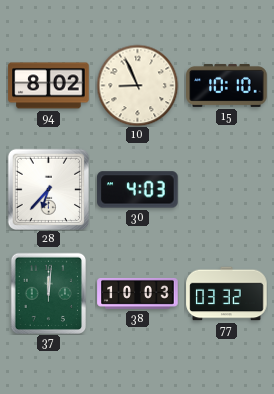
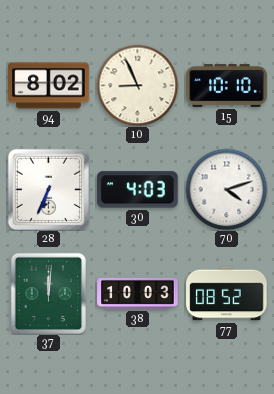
28: 6:37 -> 6:34 (48, 189)
70: none -> 4:12 (226, 189)
77: 03:32 -> 08:52 (227, 294)
